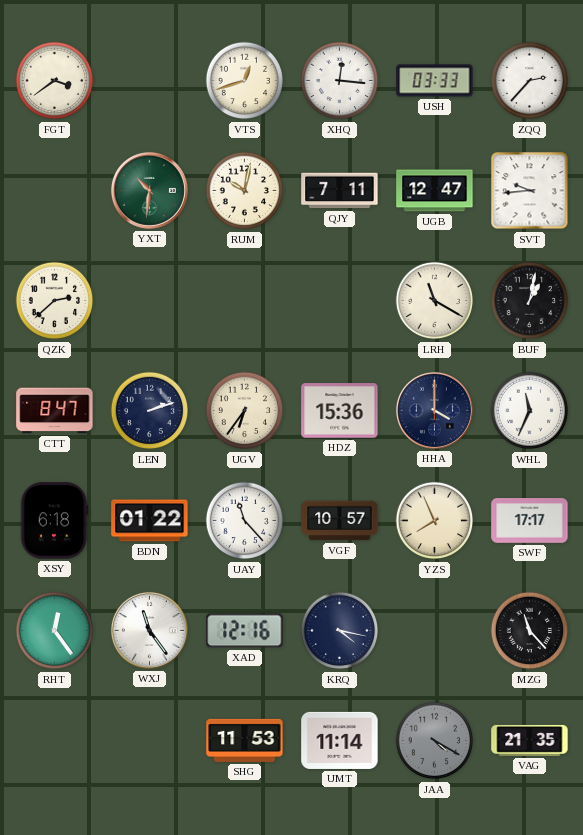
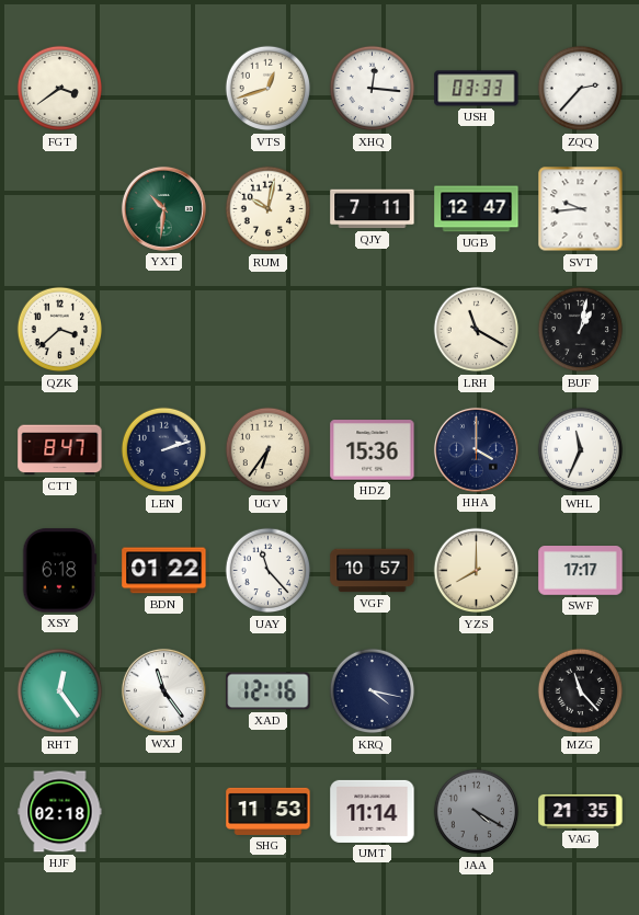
QZK: 2:38 -> 3:38 (60, 330)
YZS: 7:56 -> 8:00 (477, 571)
HJF: none -> 02:18 (60, 812)
